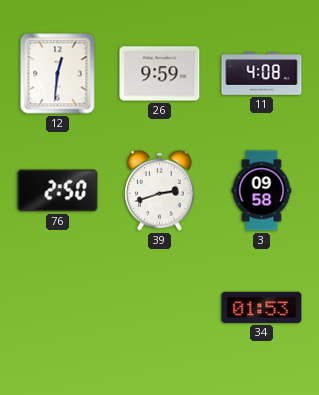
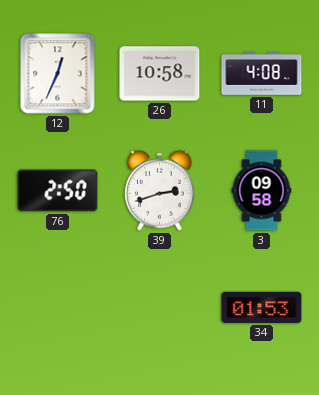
12: 12:31 -> 12:34 (58, 74)
26: 9:59 -> 10:58 (160, 74)
